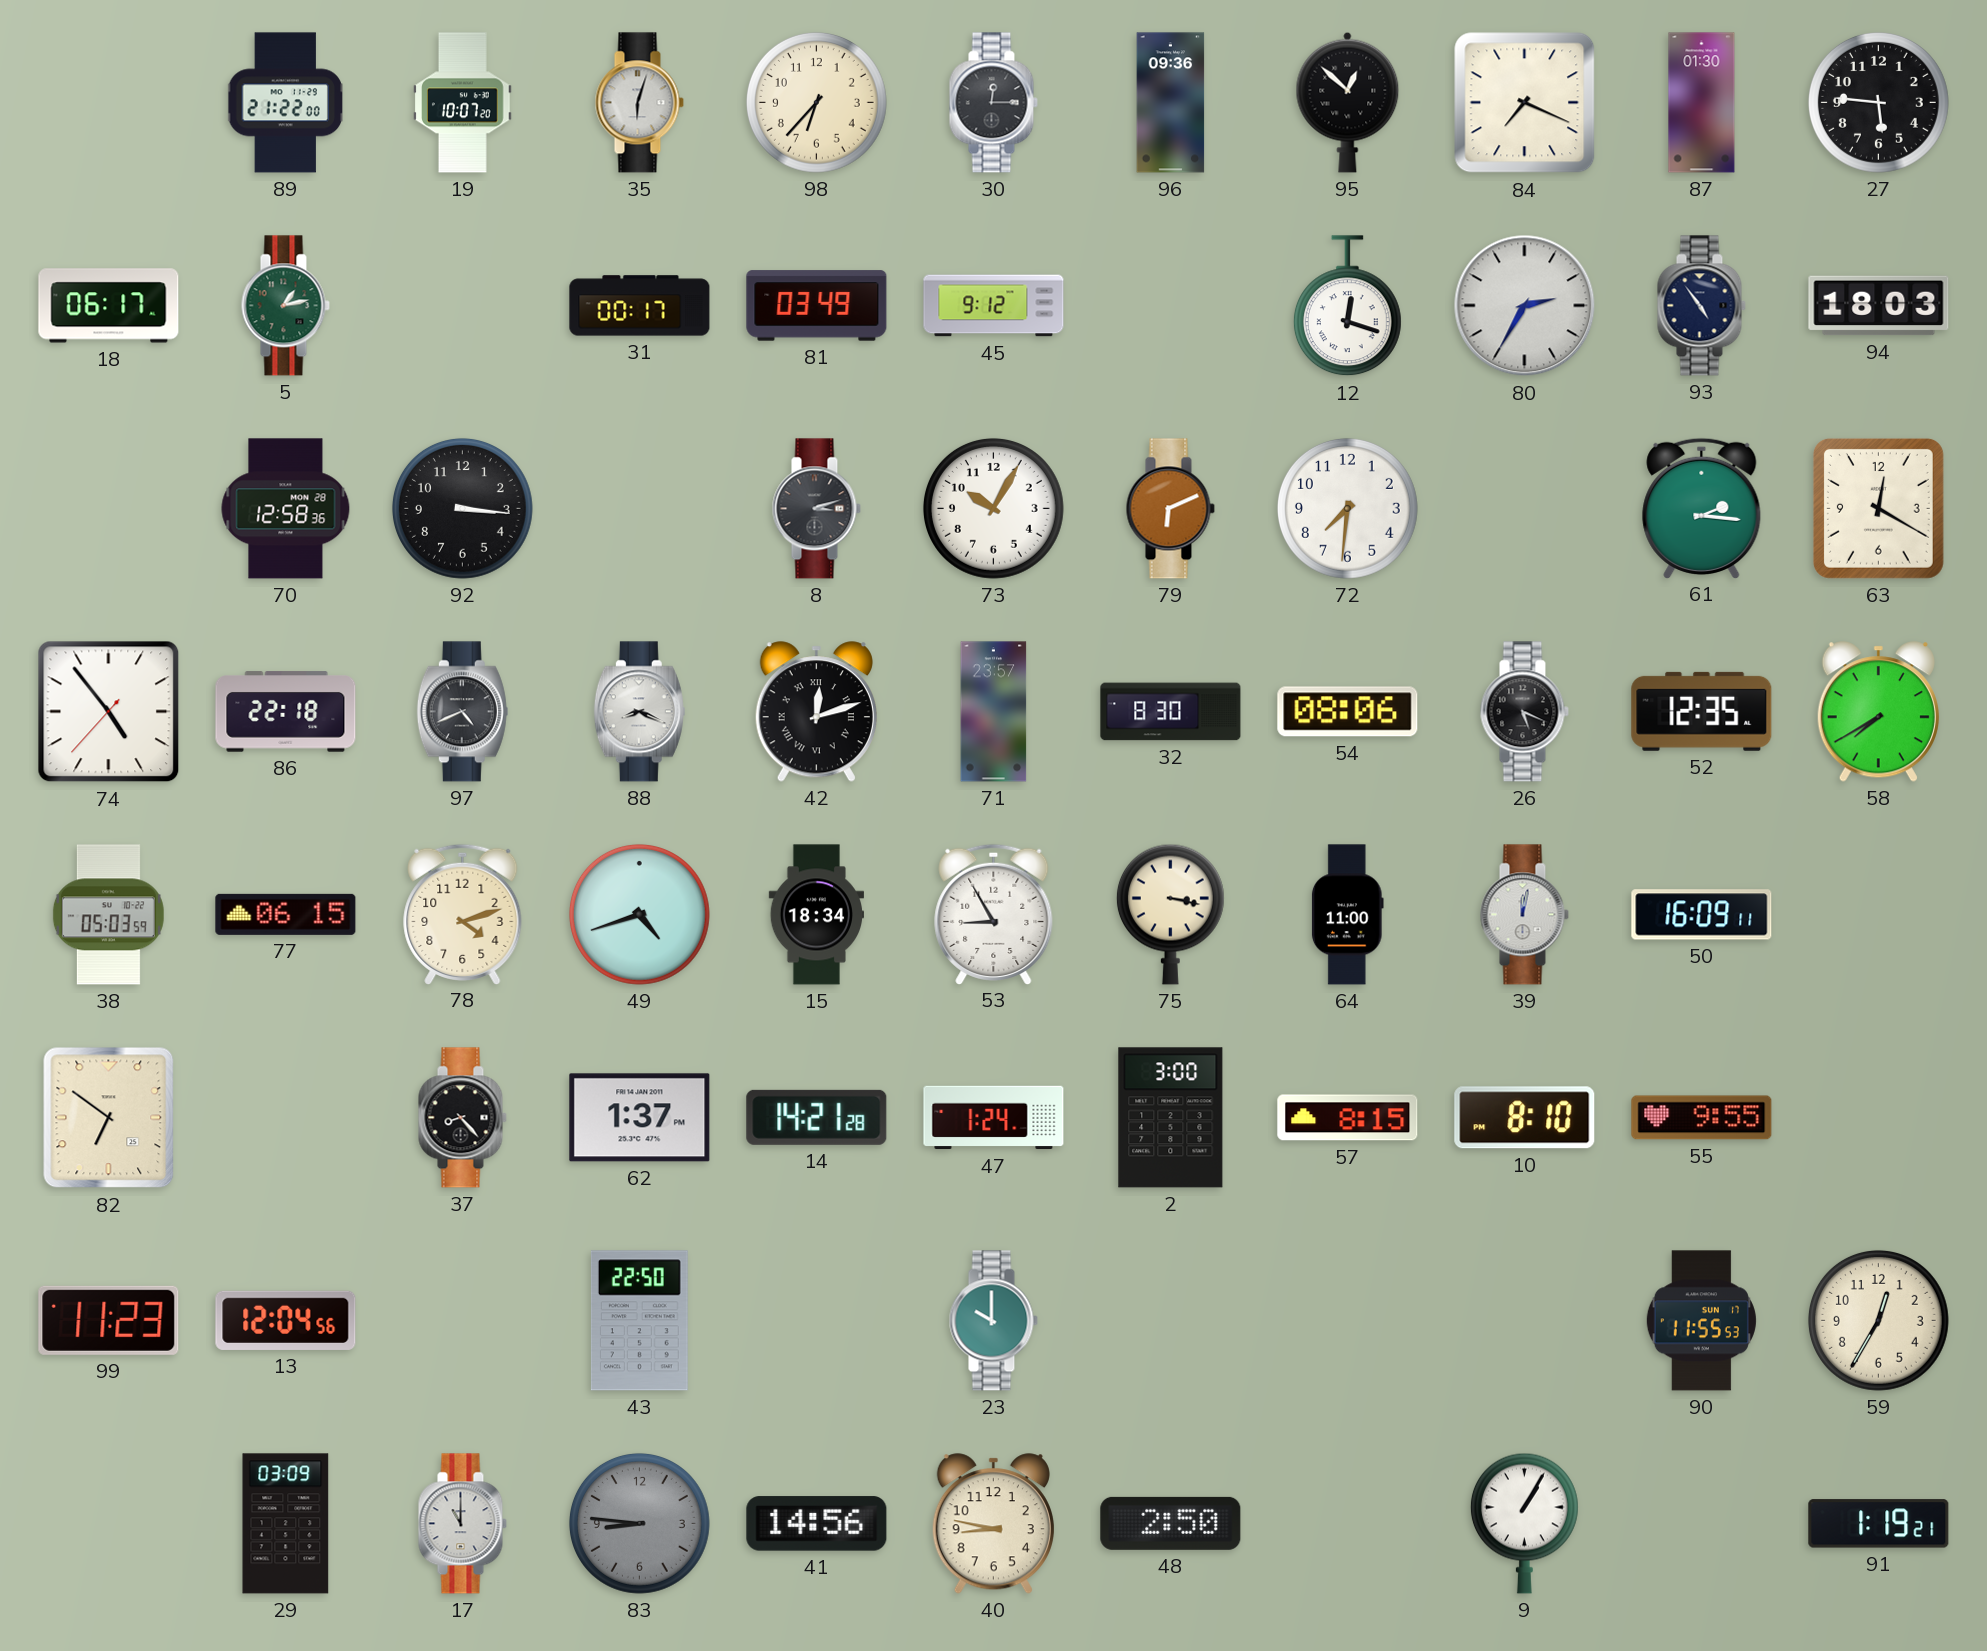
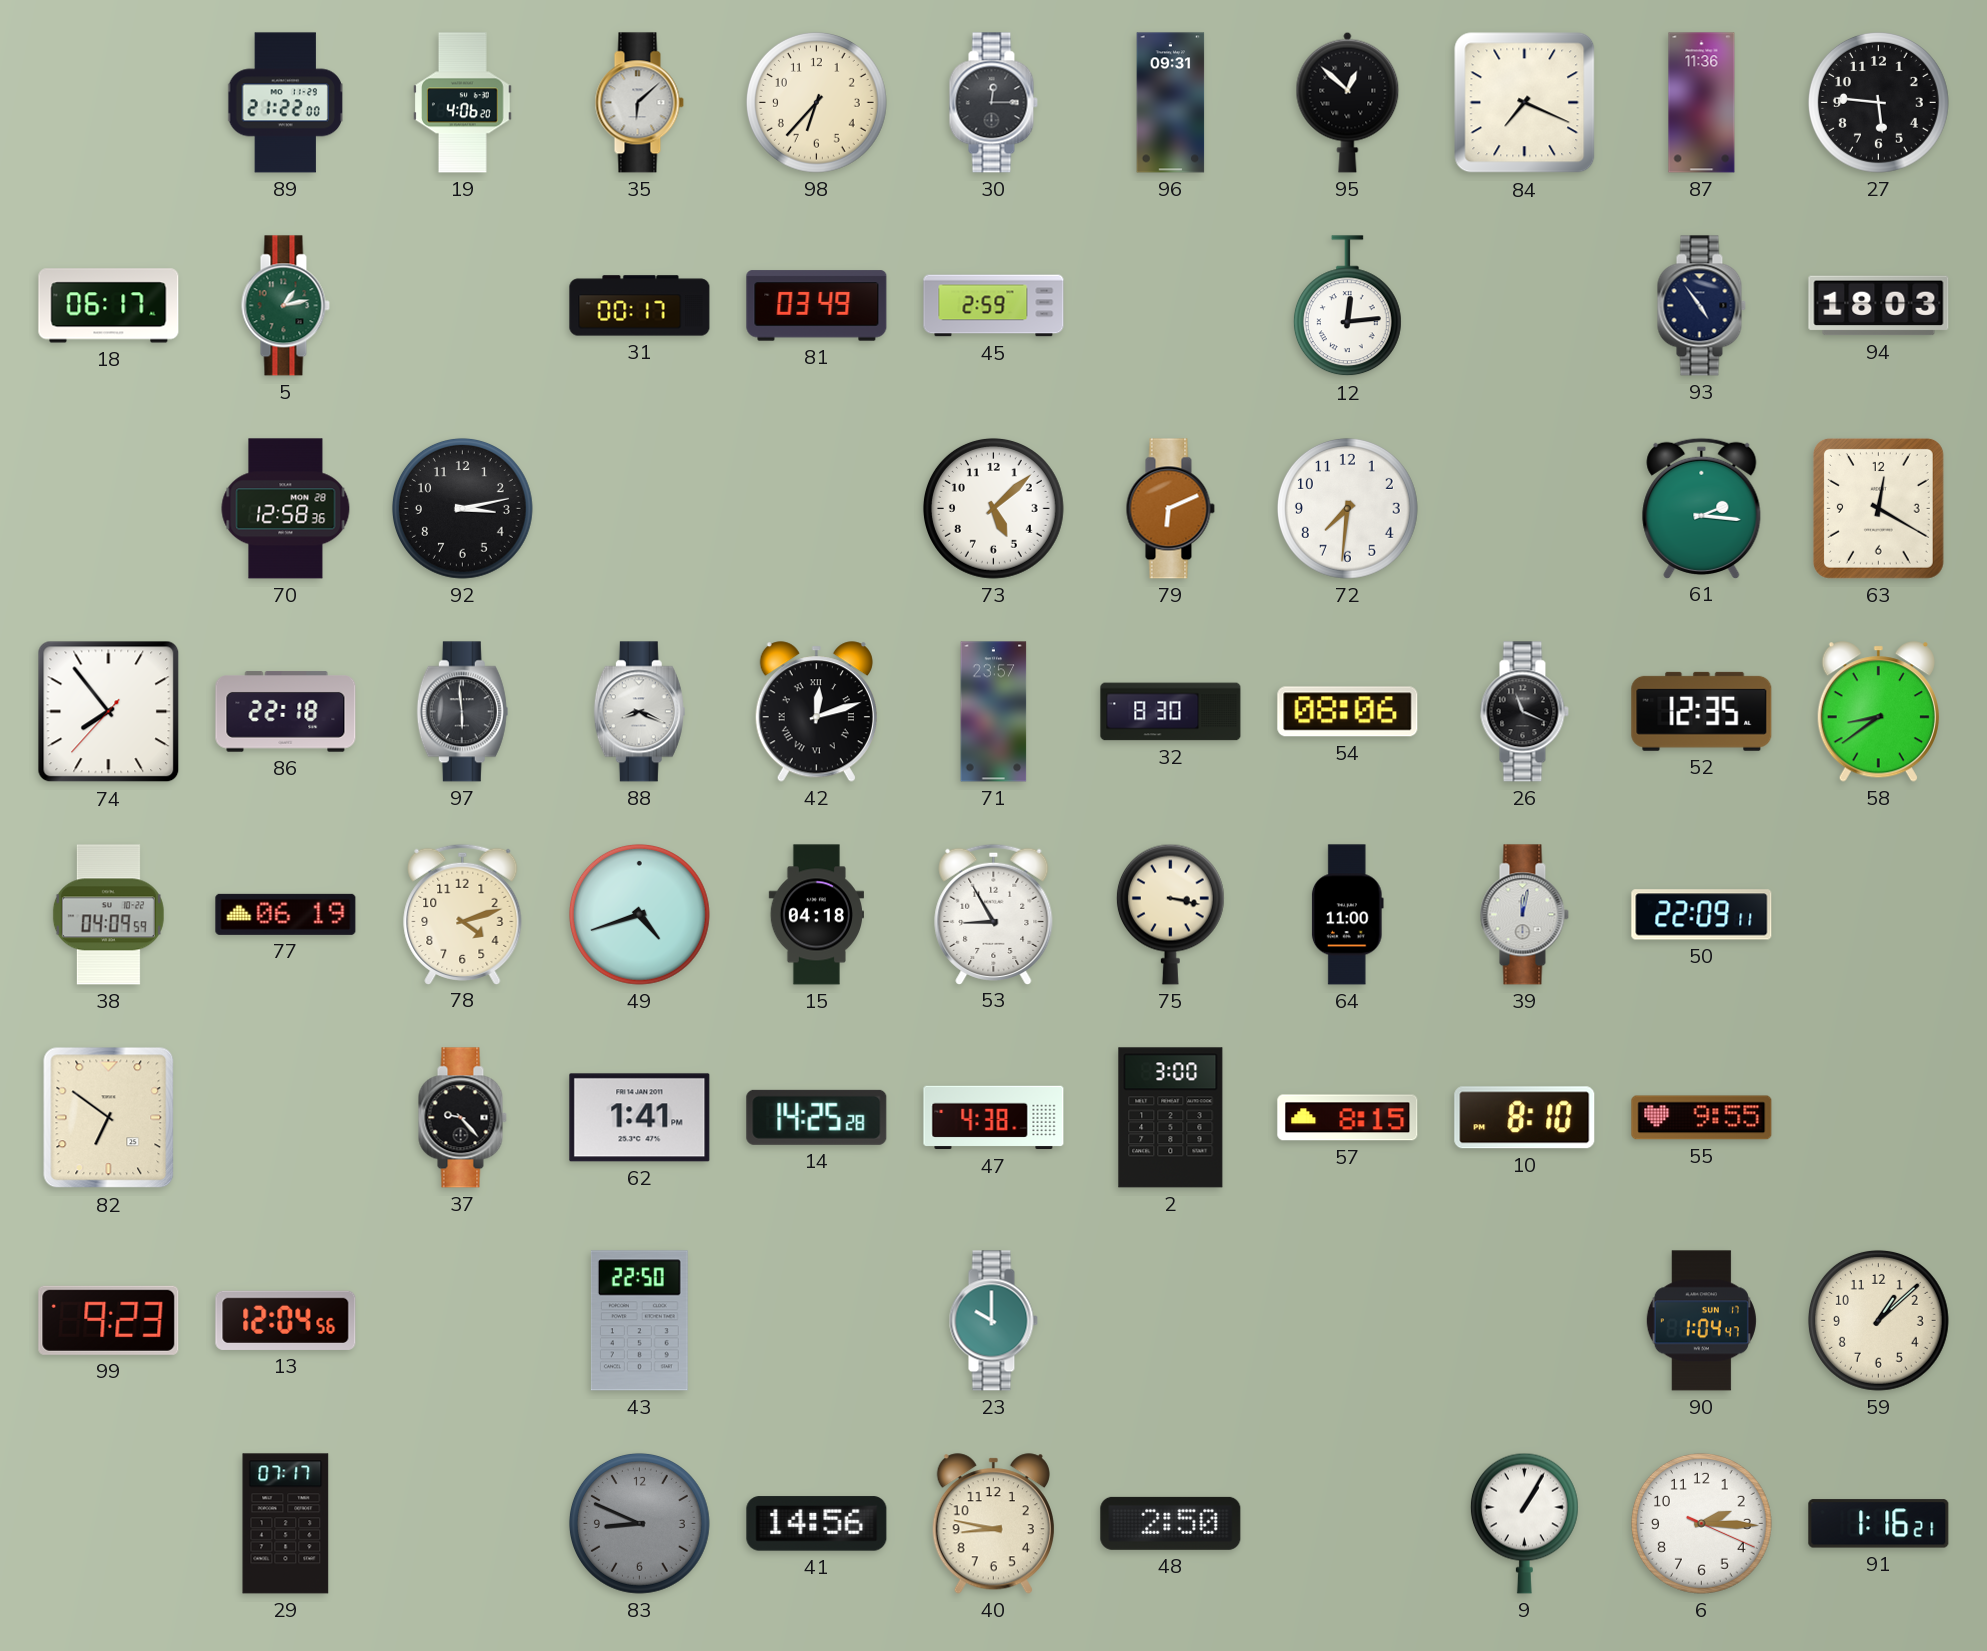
19: 10:07 -> 4:06 (463, 103)
35: 6:03 -> 6:08 (639, 103)
96: 09:36 -> 09:31 (1171, 103)
87: 01:30 -> 11:36 (1702, 103)
45: 9:12 -> 2:59 (994, 306)
12: 12:18 -> 12:14 (1347, 306)
80: 2:35 -> none (1525, 306)
92: 3:16 -> 3:13 (462, 508)
8: 3:12 -> none (816, 509)
73: 10:05 -> 5:08 (993, 508)
74: 4:53 -> 7:53 (109, 712)
97: 4:41 -> 5:59 (462, 712)
26: 5:19 -> 11:19 (1524, 712)
58: 7:40 -> 8:39 (1878, 712)
38: 05:03 -> 04:09 (108, 915)
77: 06:15 -> 06:19 (286, 914)
15: 18:34 -> 04:18 (816, 915)
50: 16:09 -> 22:09 (1702, 915)
37: 8:23 -> 9:23 (462, 1118)
62: 1:37 -> 1:41 (640, 1118)
14: 14:21 -> 14:25 (817, 1117)
47: 1:24 -> 4:38 (994, 1118)
99: 11:23 -> 9:23 (109, 1320)
90: 11:55 -> 1:04 (1701, 1321)
59: 12:35 -> 1:08 (1878, 1320)
29: 03:09 -> 07:17 (286, 1524)
17: 11:00 -> none (462, 1524)
83: 8:46 -> 8:49 (639, 1523)
6: none -> 2:15 (1701, 1523)
91: 1:19 -> 1:16 (1879, 1524)
